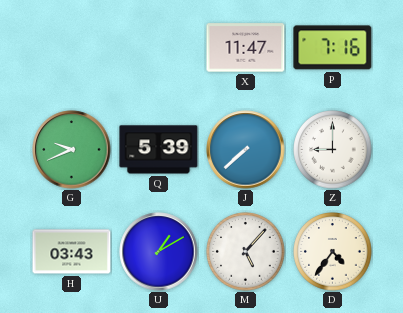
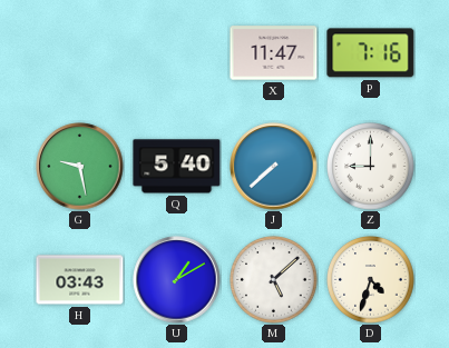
G: 9:41 -> 9:28 (80, 167)
Q: 5:39 -> 5:40 (177, 167)
M: 5:07 -> 5:08 (274, 280)
D: 4:36 -> 4:33 (371, 280)
